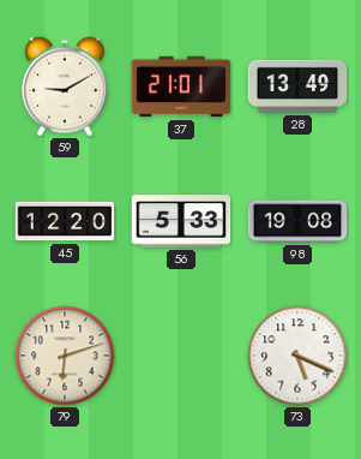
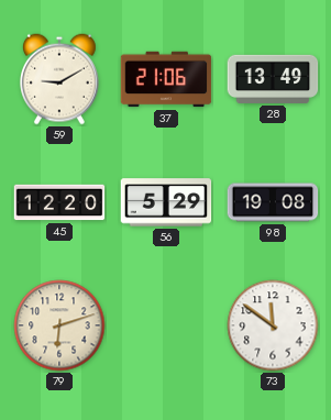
37: 21:01 -> 21:06 (166, 79)
56: 5:33 -> 5:29 (166, 202)
73: 5:19 -> 11:51 (273, 325)
